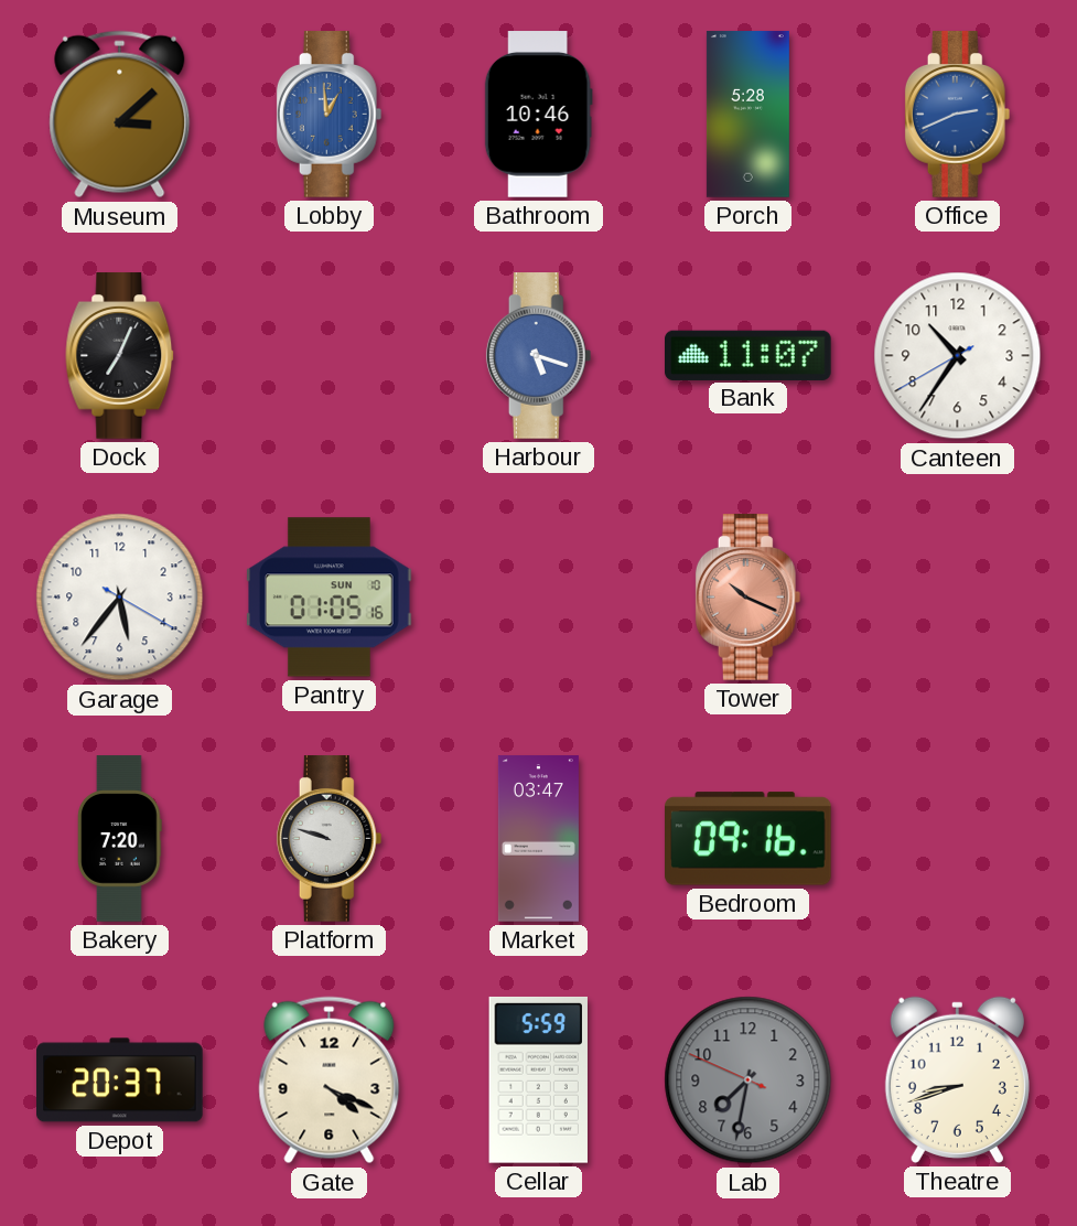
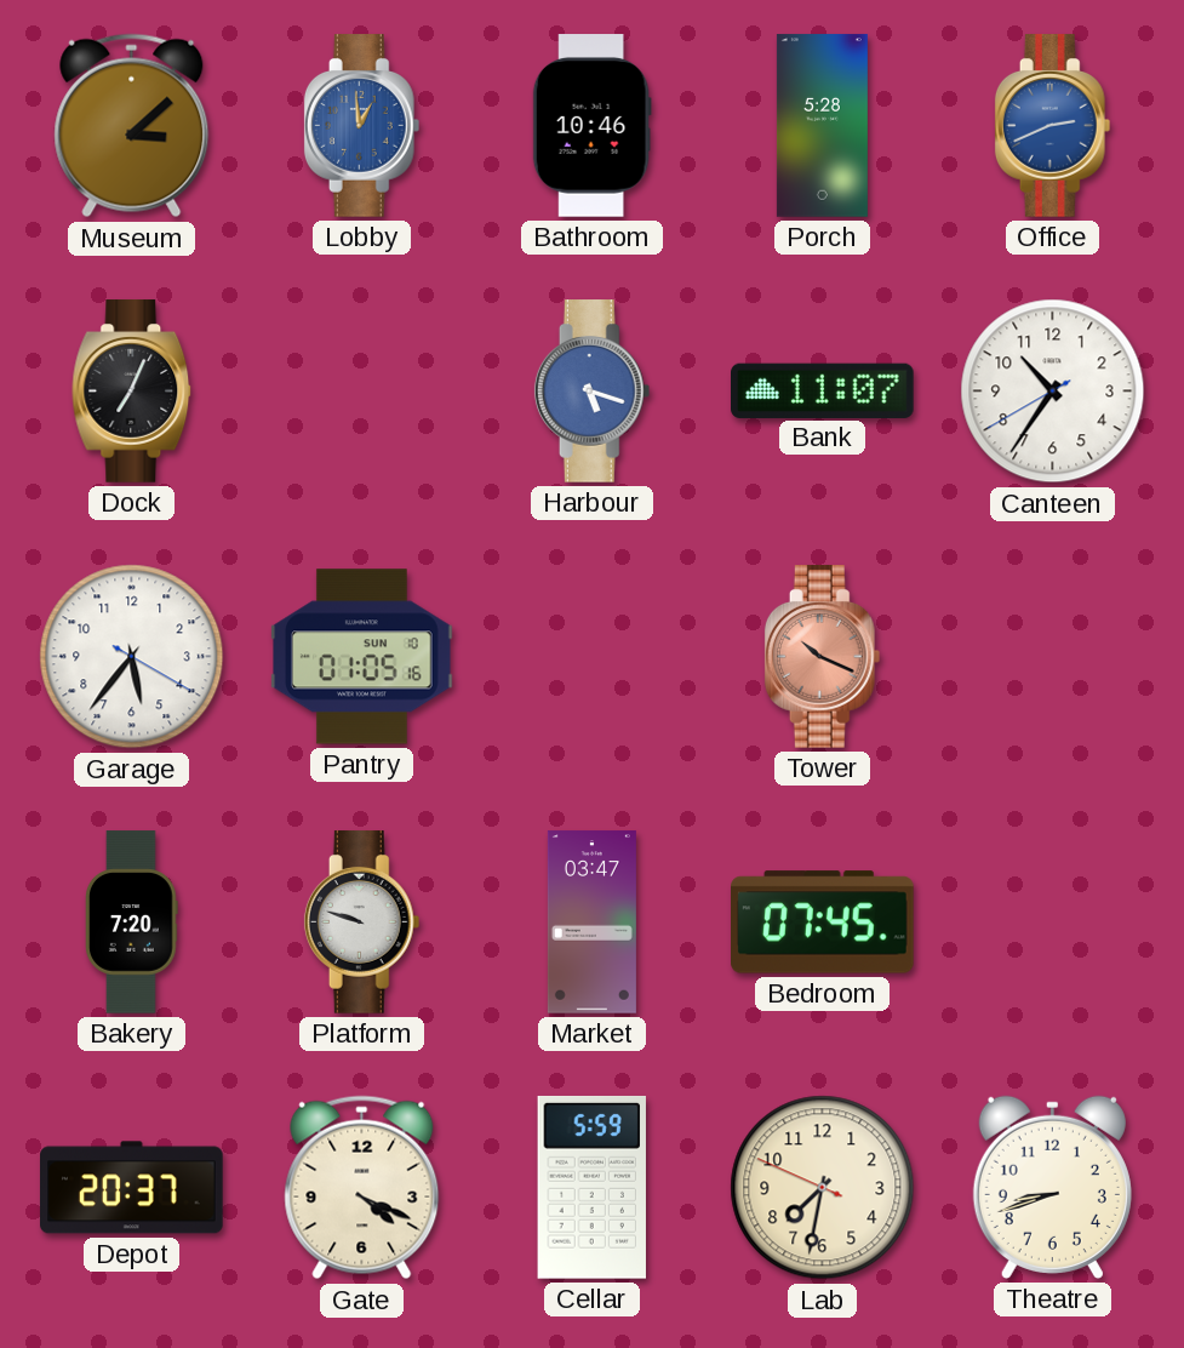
Bedroom: 09:16 -> 07:45 (823, 923)
Lab dial: grey -> cream (823, 1188)
